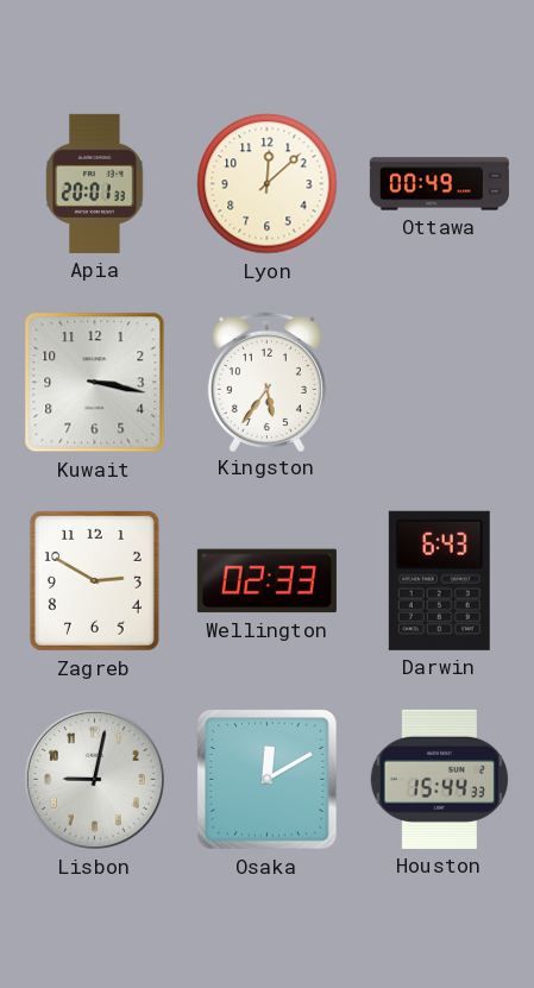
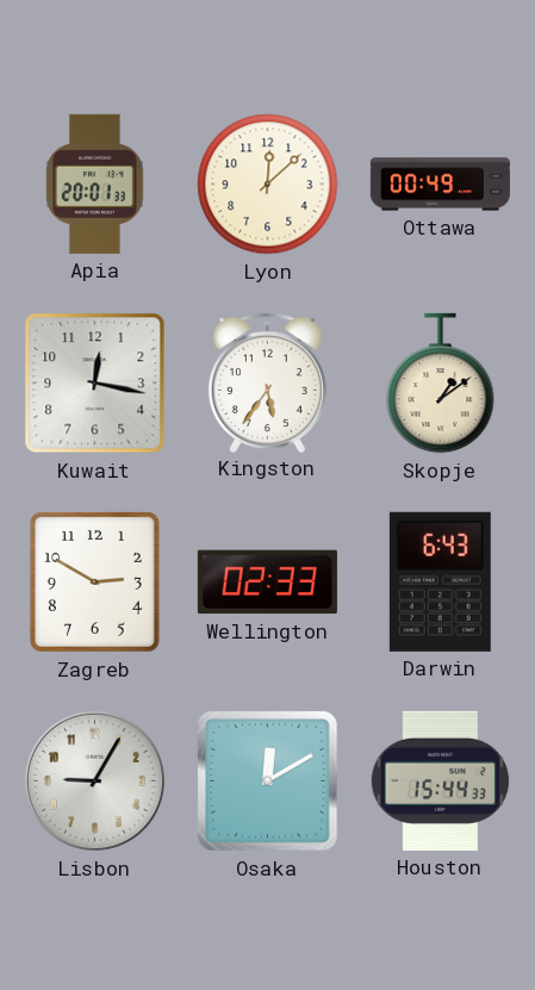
Kuwait: 3:17 -> 12:17 (95, 384)
Skopje: none -> 1:09 (441, 384)
Lisbon: 9:02 -> 9:05 (94, 780)
